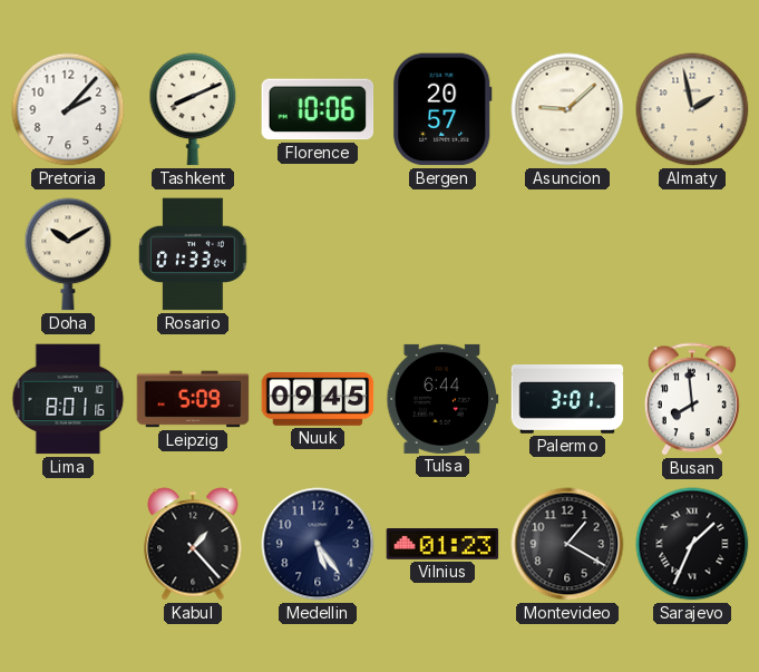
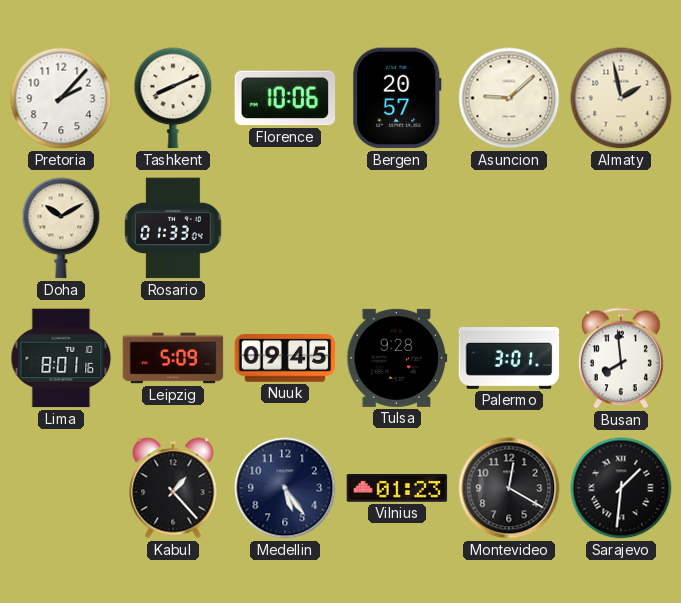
Tulsa: 6:44 -> 9:28 (397, 358)
Montevideo: 1:20 -> 12:20 (509, 488)
Sarajevo: 1:34 -> 1:31 (621, 488)
